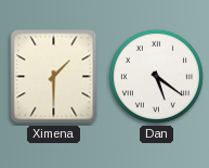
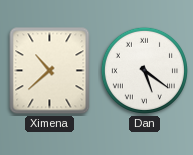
Ximena: 1:30 -> 10:38 (50, 71)
